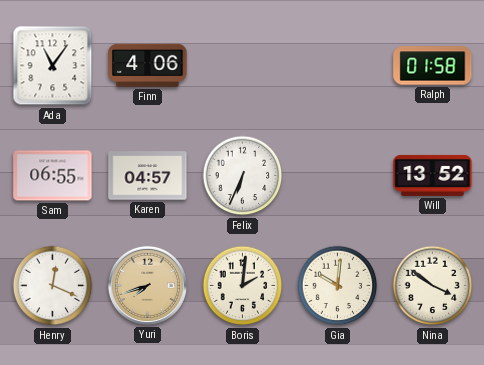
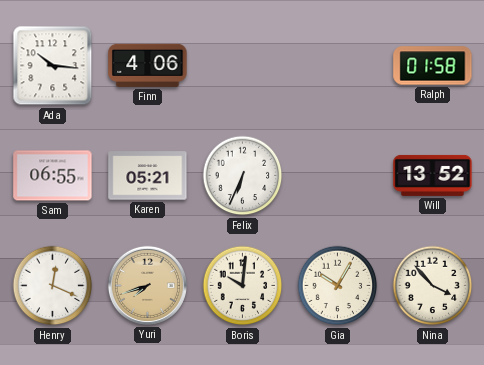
Ada: 11:06 -> 10:16 (53, 66)
Karen: 04:57 -> 05:21 (148, 176)
Boris: 2:01 -> 10:01 (243, 286)
Gia: 10:01 -> 10:05 (338, 286)
Nina: 3:51 -> 3:53 (433, 286)
